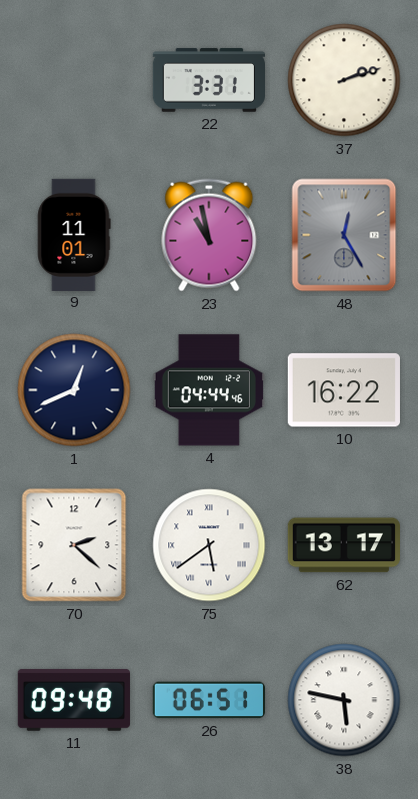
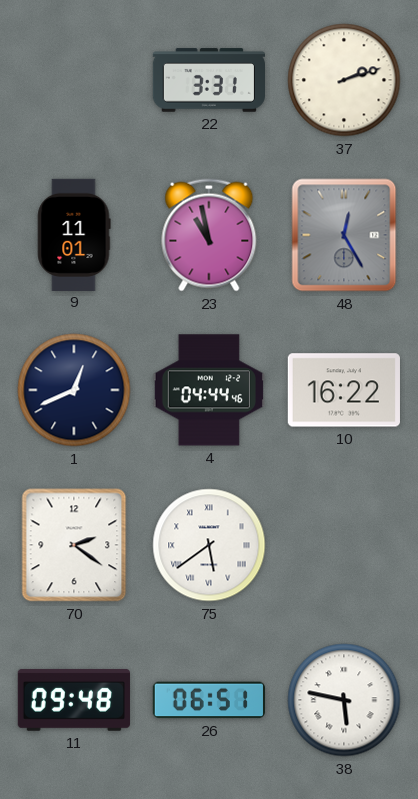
70: 2:22 -> 2:21 (74, 545)
62: 13:17 -> none (344, 545)
